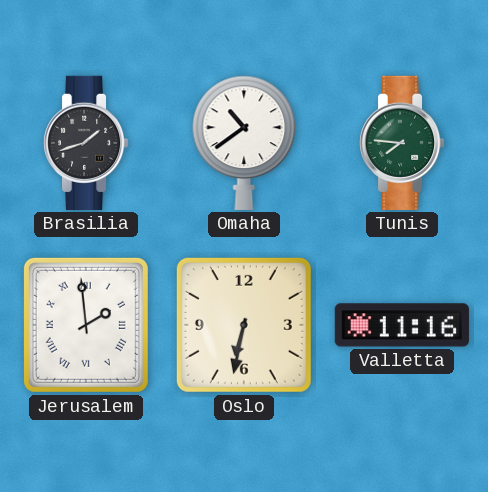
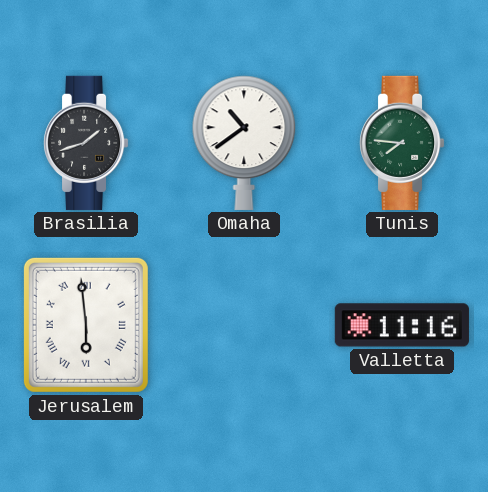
Jerusalem: 1:59 -> 5:59 (86, 325)
Oslo: 6:32 -> none (244, 325)
